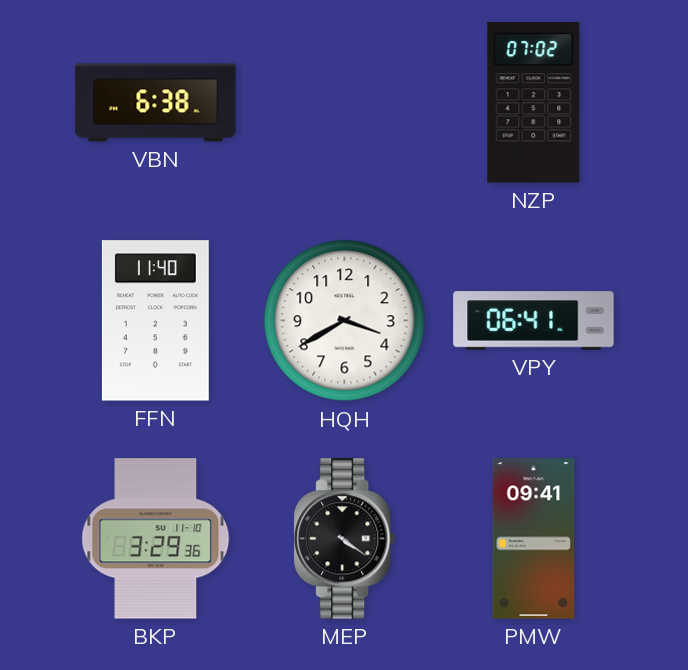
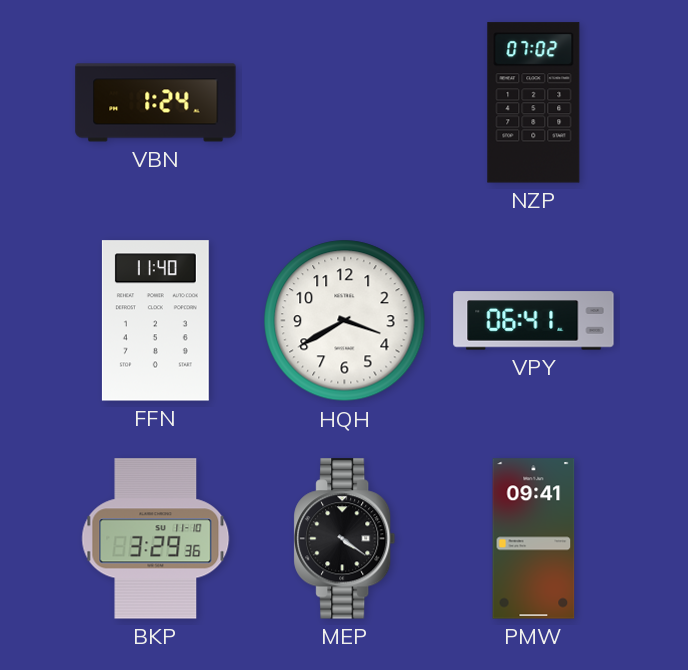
VBN: 6:38 -> 1:24 (156, 103)
